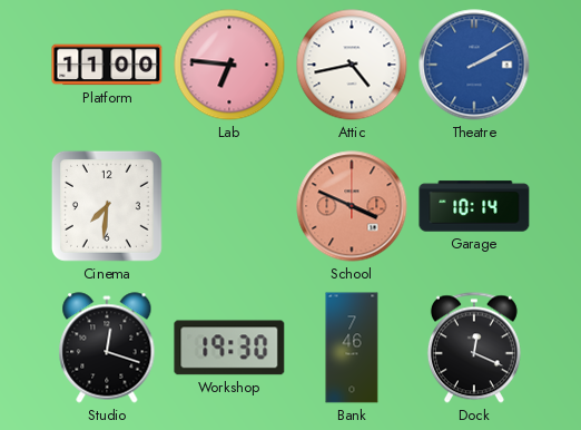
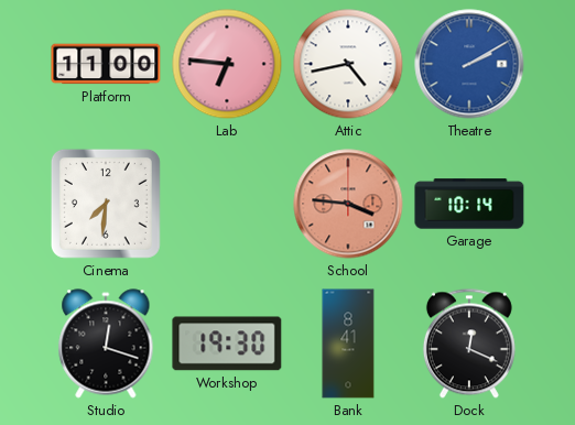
School: 3:49 -> 3:46 (348, 204)
Bank: 7:46 -> 8:41 (348, 344)
